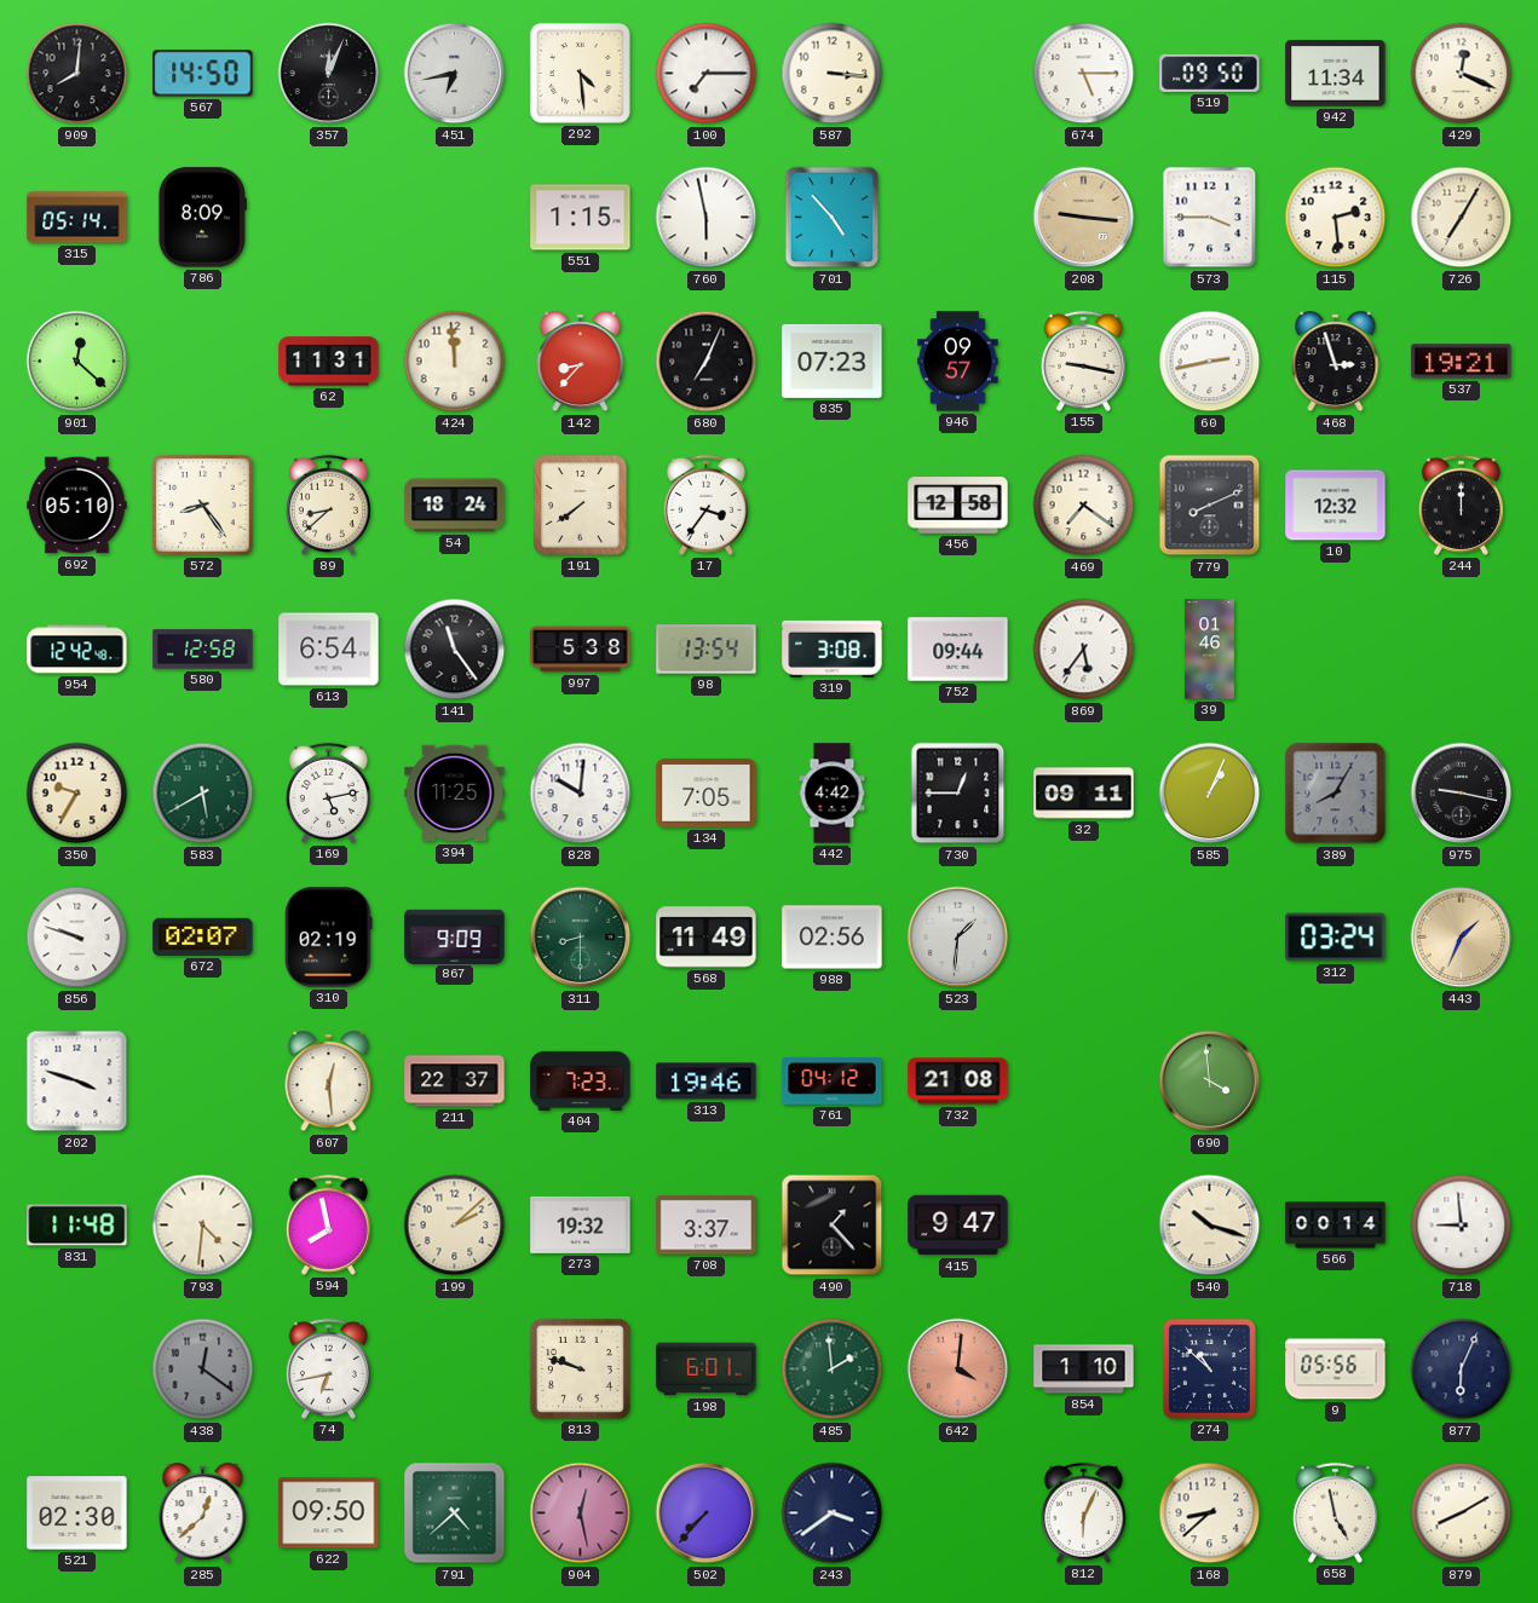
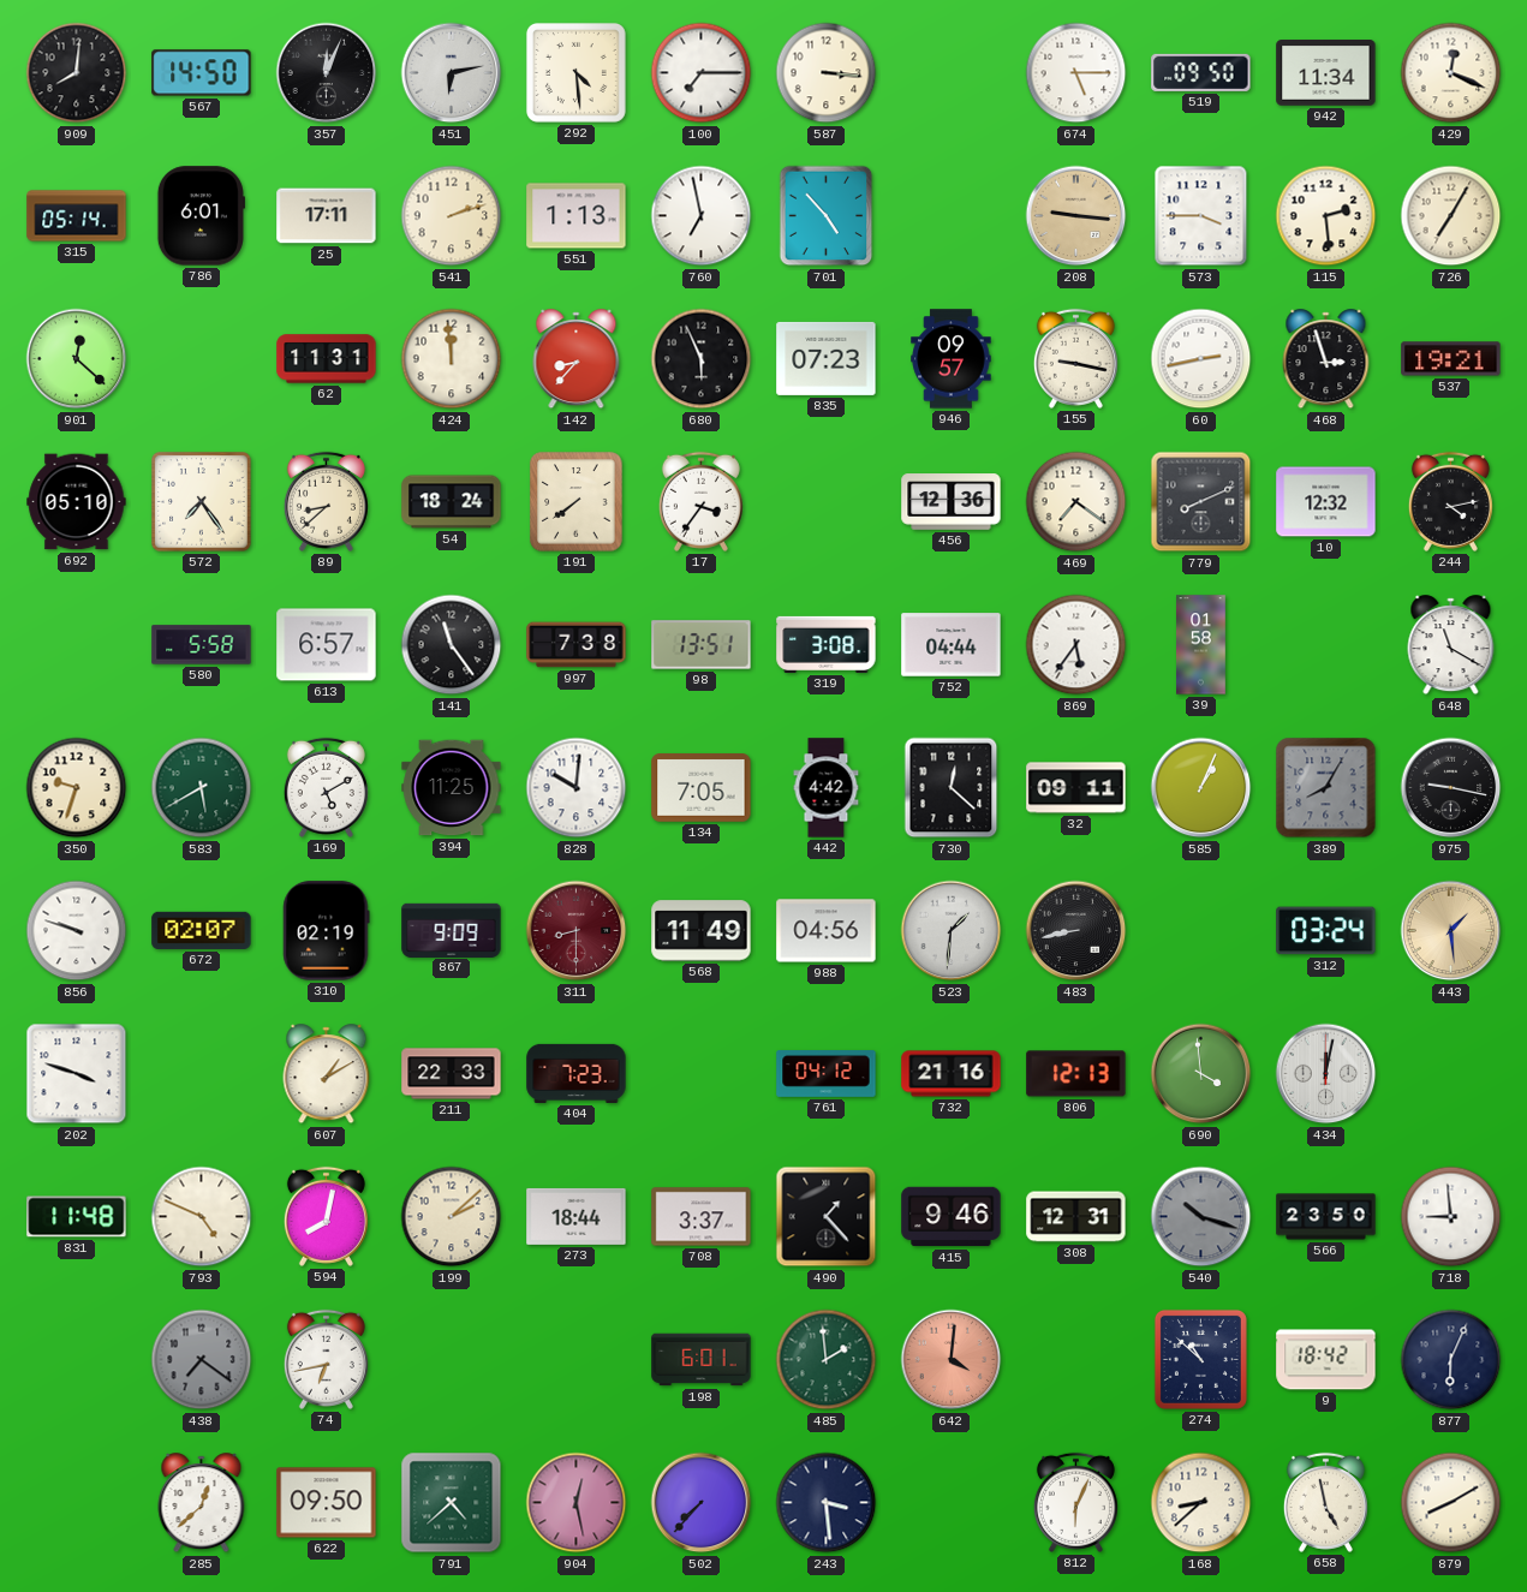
451: 6:43 -> 6:13 (452, 73)
786: 8:09 -> 6:01 (201, 216)
25: none -> 17:11 (327, 216)
541: none -> 2:12 (452, 216)
551: 1:15 -> 1:13 (577, 216)
760: 5:58 -> 6:58 (702, 216)
680: 7:04 -> 5:56 (702, 359)
572: 8:24 -> 7:24 (202, 502)
456: 12:58 -> 12:36 (952, 502)
244: 12:00 -> 4:13 (1450, 501)
954: 12:42 -> none (77, 650)
580: 12:58 -> 5:58 (202, 645)
613: 6:54 -> 6:57 (327, 645)
997: 5:38 -> 7:38 (577, 645)
98: 13:54 -> 13:51 (702, 645)
752: 09:44 -> 04:44 (952, 645)
39: 01:46 -> 01:58 (1201, 645)
648: none -> 11:20 (1451, 645)
350: 9:35 -> 9:33 (77, 788)
169: 5:13 -> 5:10 (326, 787)
730: 12:45 -> 12:22 (952, 788)
311 dial: green -> burgundy (577, 931)
988: 02:56 -> 04:56 (827, 931)
483: none -> 8:43 (1076, 931)
443: 1:34 -> 1:29 (1451, 931)
607: 12:29 -> 1:10 (327, 1074)
211: 22:37 -> 22:33 (452, 1074)
313: 19:46 -> none (707, 1082)
732: 21:08 -> 21:16 (952, 1074)
806: none -> 12:13 (1076, 1074)
434: none -> 12:02 (1326, 1074)
793: 4:31 -> 4:49 (202, 1217)
594: 7:58 -> 8:02 (326, 1216)
273: 19:32 -> 18:44 (577, 1216)
415: 9:47 -> 9:46 (952, 1217)
308: none -> 12:31 (1076, 1217)
540 dial: cream -> grey (1201, 1217)
566: 00:14 -> 23:50 (1326, 1217)
438: 12:21 -> 7:21 (202, 1360)
813: 9:48 -> none (580, 1368)
854: 1:10 -> none (1084, 1370)
9: 05:56 -> 18:42 (1326, 1360)
521: 02:30 -> none (77, 1513)
243: 3:39 -> 3:29 (827, 1503)
